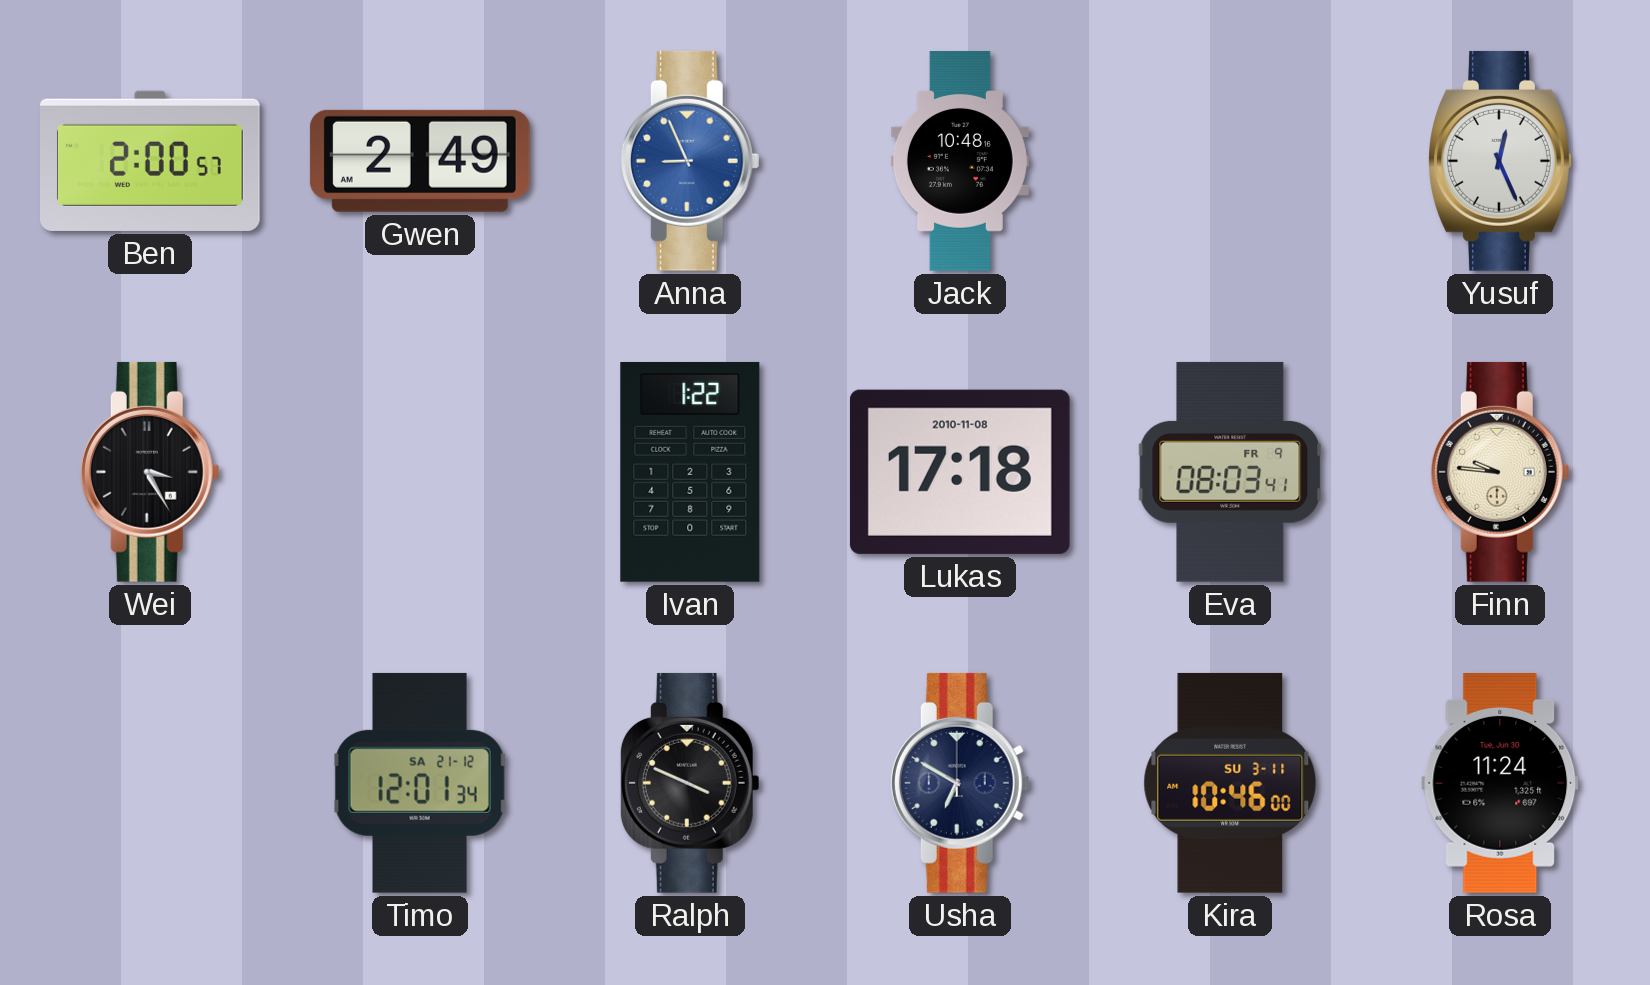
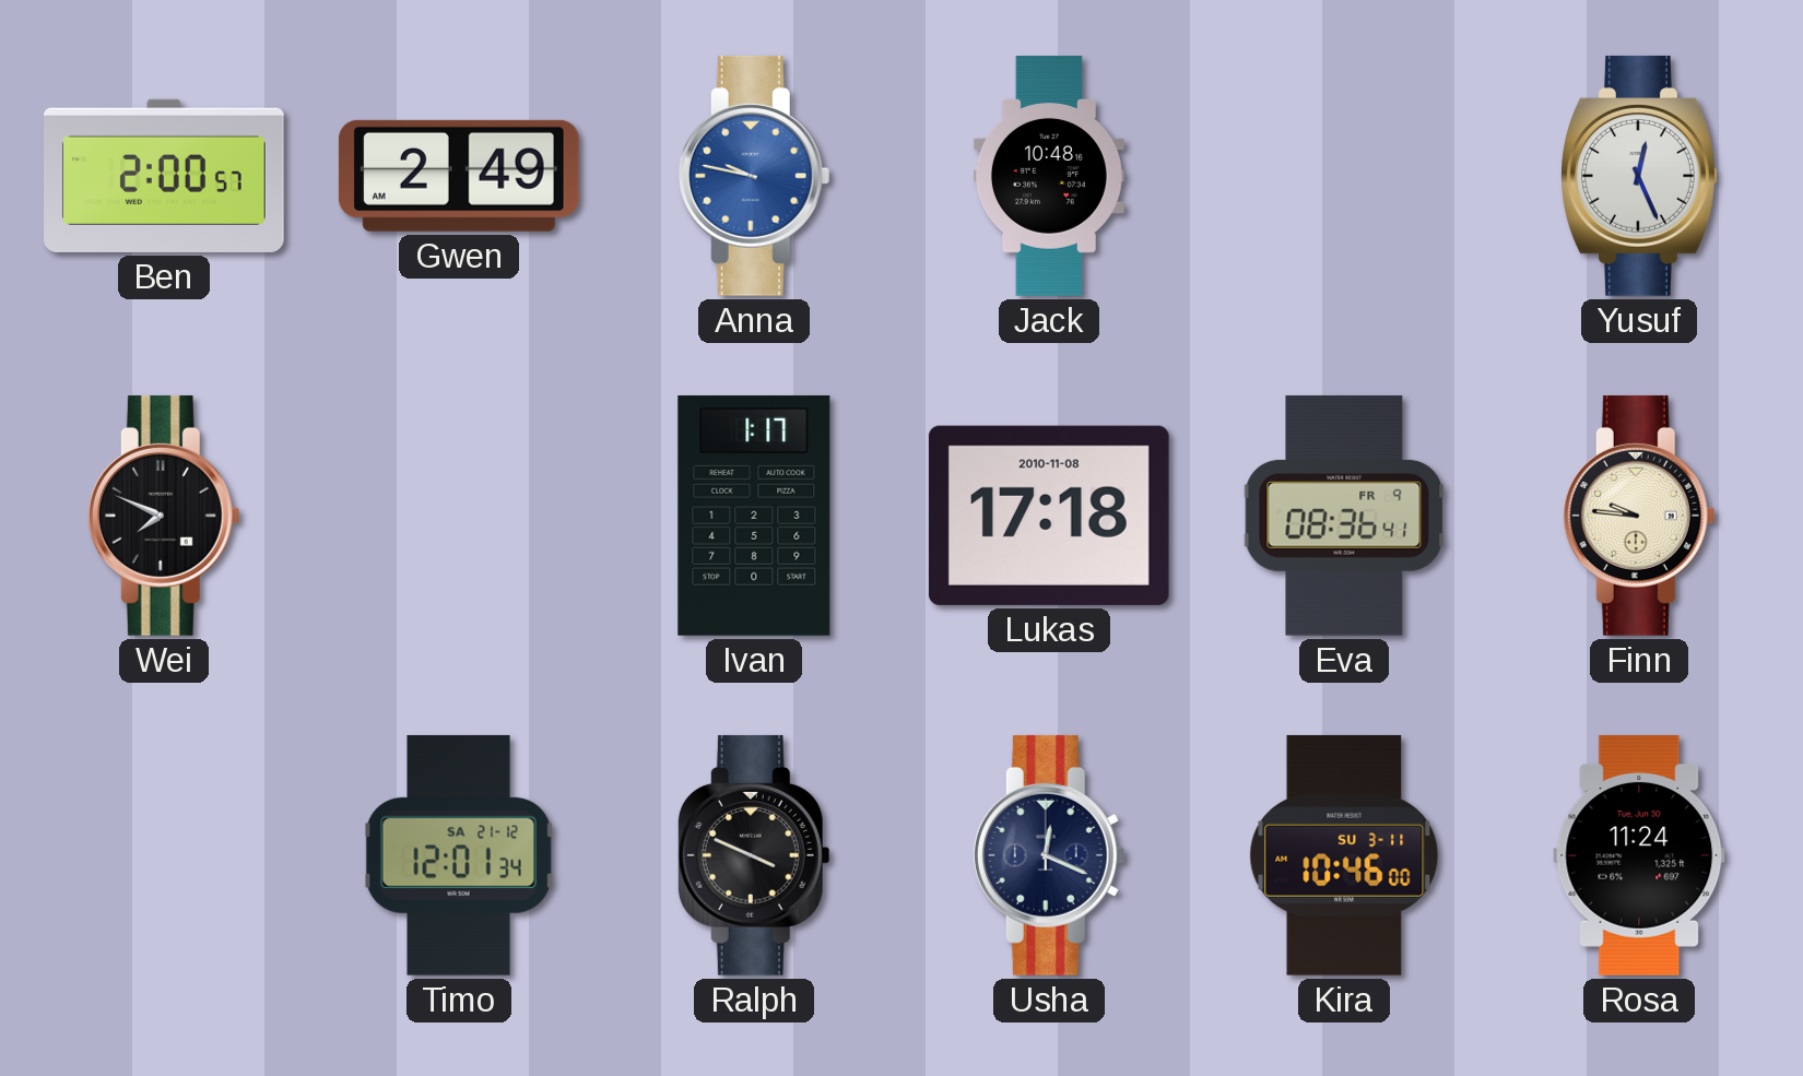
Anna: 8:56 -> 9:47 (754, 176)
Wei: 3:25 -> 7:49 (164, 516)
Ivan: 1:22 -> 1:17 (754, 516)
Eva: 08:03 -> 08:36 (1344, 516)
Usha: 6:50 -> 12:19 (1049, 855)
